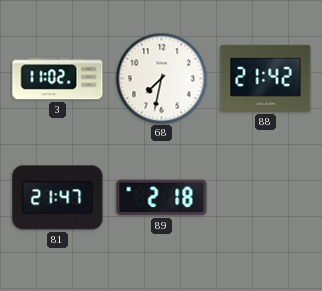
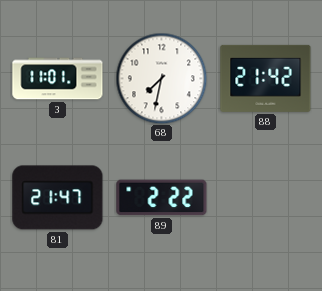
3: 11:02 -> 11:01 (58, 79)
89: 2:18 -> 2:22 (162, 198)
